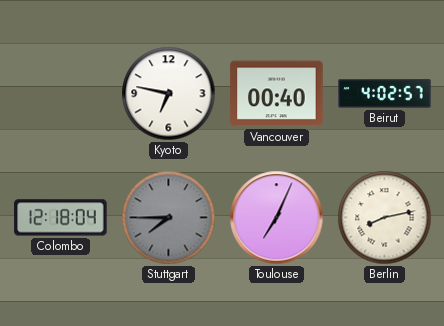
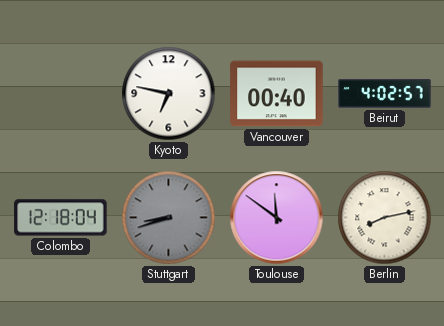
Stuttgart: 7:45 -> 8:42 (169, 218)
Toulouse: 7:04 -> 11:51 (277, 218)
